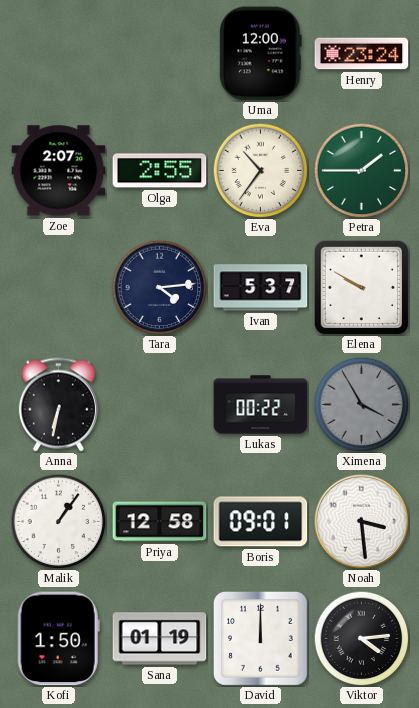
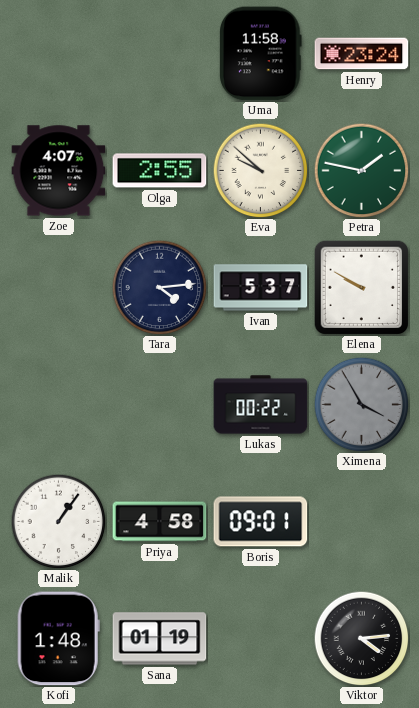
Uma: 12:00 -> 11:58 (261, 54)
Zoe: 2:07 -> 4:07 (59, 171)
Eva: 10:36 -> 9:52 (260, 170)
Petra: 1:45 -> 1:47 (361, 170)
Anna: 6:32 -> none (58, 405)
Priya: 12:58 -> 4:58 (160, 522)
Noah: 3:29 -> none (361, 521)
Kofi: 1:50 -> 1:48 (58, 639)
David: 12:00 -> none (260, 638)
